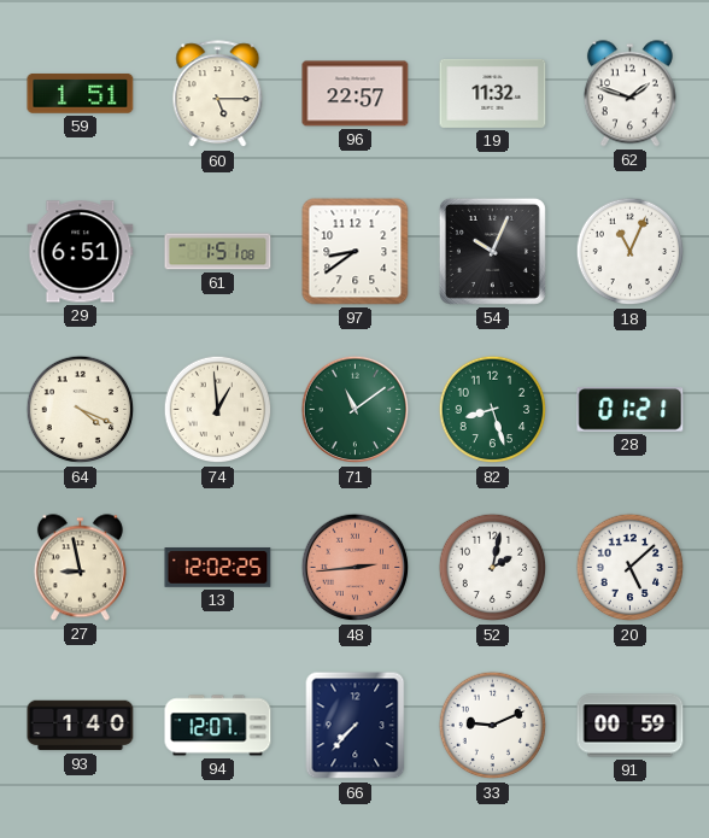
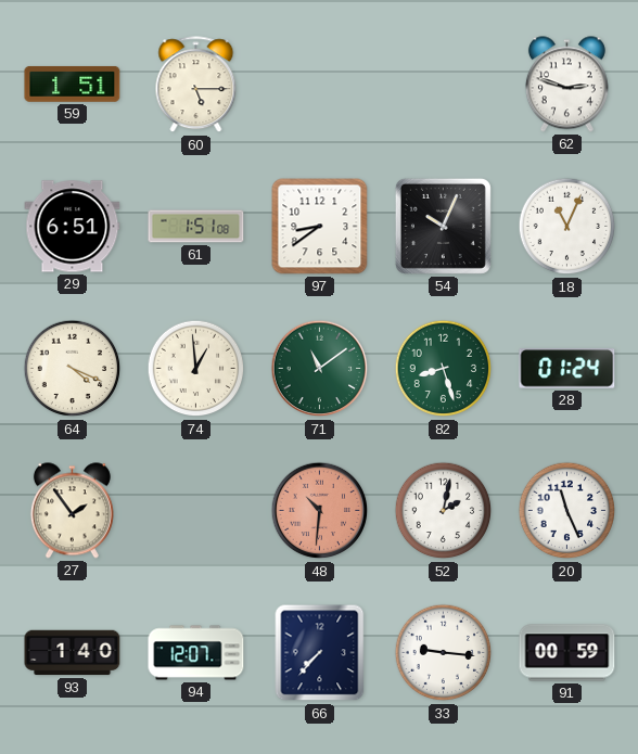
96: 22:57 -> none (356, 94)
19: 11:32 -> none (493, 93)
62: 1:48 -> 2:48 (566, 85)
28: 01:21 -> 01:24 (567, 369)
27: 8:58 -> 1:54 (72, 511)
13: 12:02 -> none (218, 568)
48: 2:44 -> 10:31 (320, 511)
20: 5:08 -> 11:26 (567, 511)
33: 9:11 -> 9:16 (444, 653)
